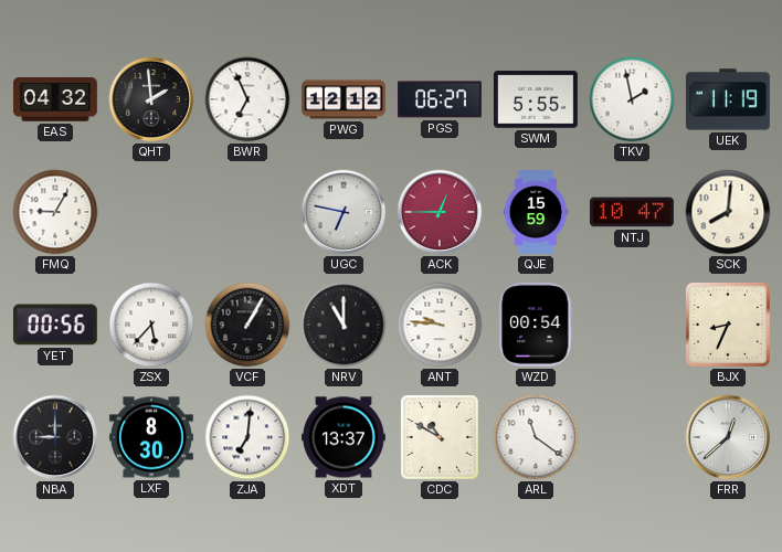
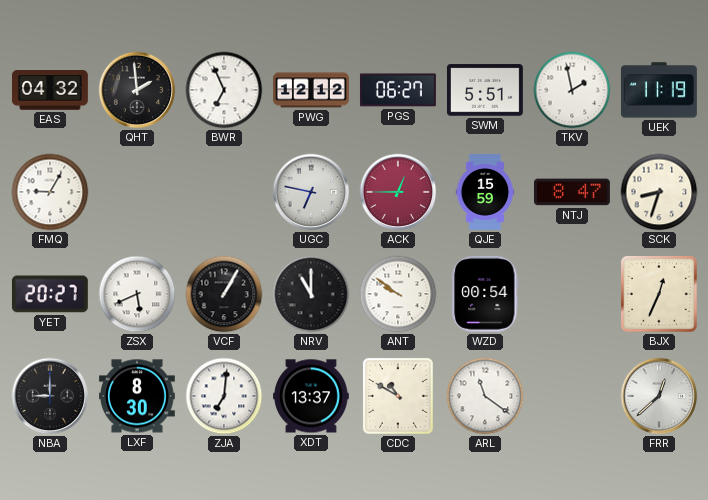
SWM: 5:55 -> 5:51 (485, 90)
NTJ: 10:47 -> 8:47 (572, 192)
SCK: 8:01 -> 8:33 (659, 192)
YET: 00:56 -> 20:27 (50, 294)
ZSX: 5:37 -> 5:41 (137, 294)
ANT: 9:46 -> 9:51 (398, 294)
BJX: 8:34 -> 12:34 (659, 294)
